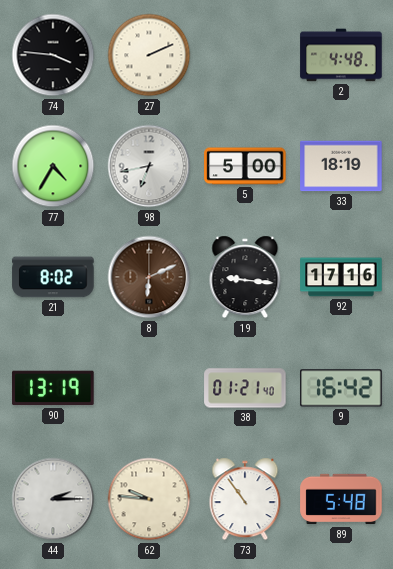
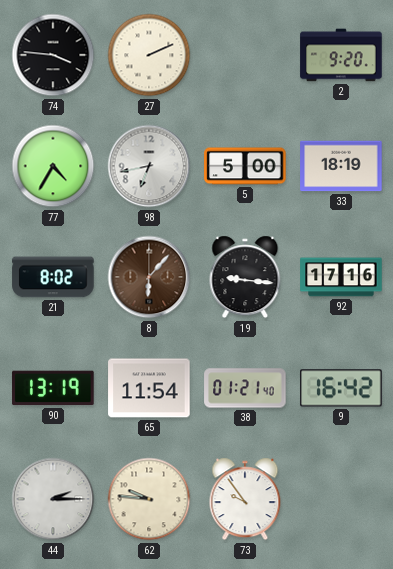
2: 4:48 -> 9:20 (341, 55)
8: 6:11 -> 6:07 (149, 277)
65: none -> 11:54 (149, 388)
73: 10:54 -> 9:54 (245, 499)
89: 5:48 -> none (341, 499)
